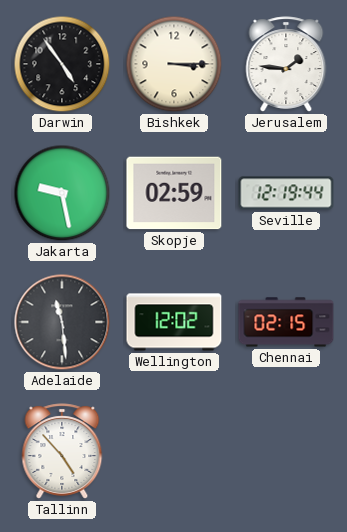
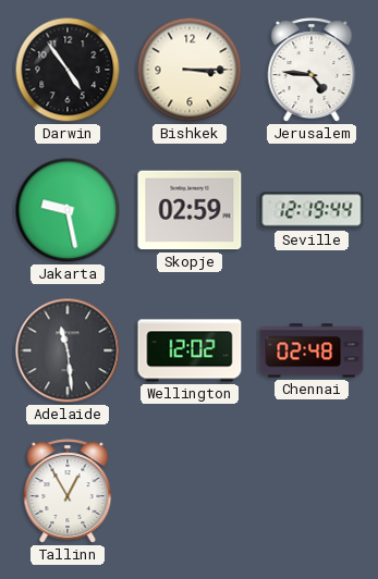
Jerusalem: 1:46 -> 4:46 (312, 70)
Chennai: 02:15 -> 02:48 (312, 350)
Tallinn: 4:53 -> 12:55 (68, 491)
